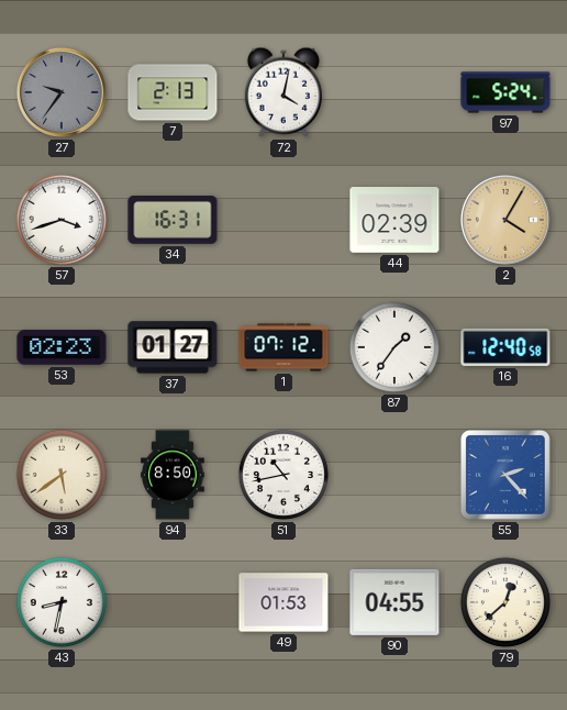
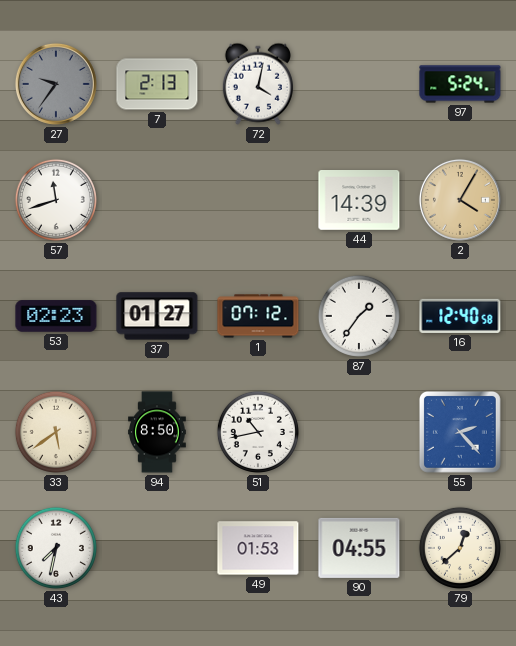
57: 3:42 -> 11:42 (56, 200)
34: 16:31 -> none (173, 221)
44: 02:39 -> 14:39 (359, 201)
43: 8:32 -> 7:32 (56, 548)
